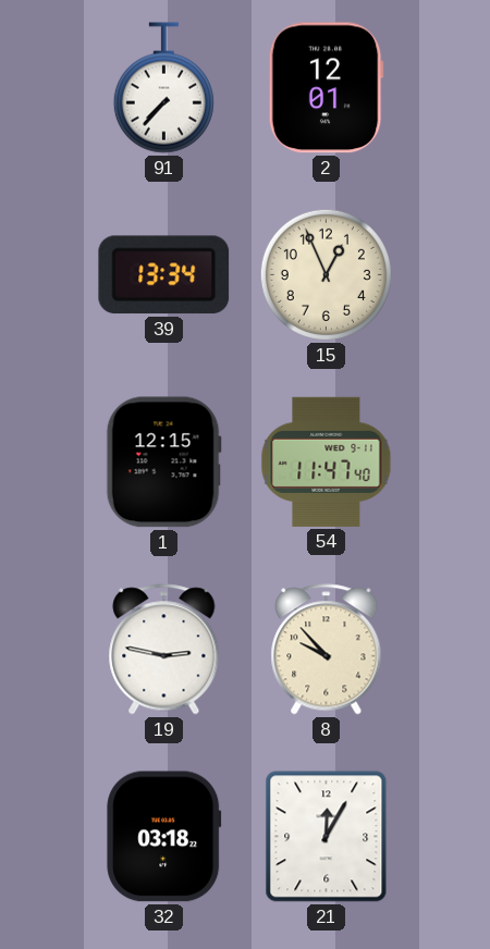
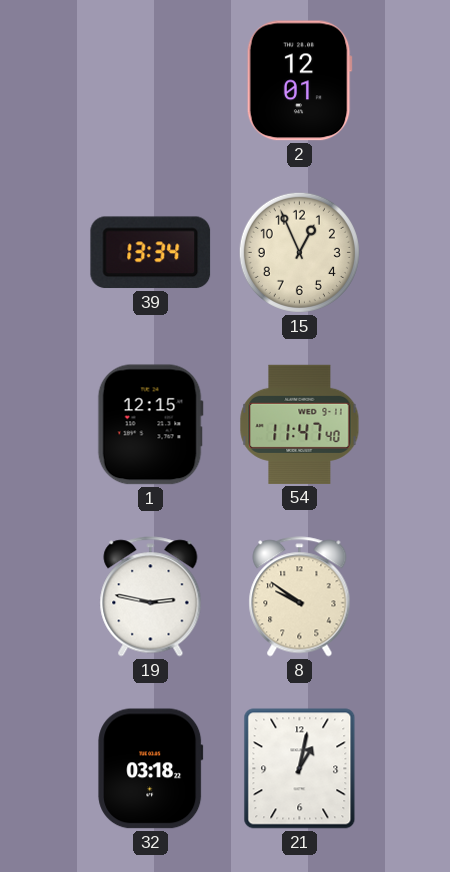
91: 7:37 -> none (163, 88)
8: 9:53 -> 9:51 (300, 597)
21: 12:05 -> 1:02 (300, 769)
